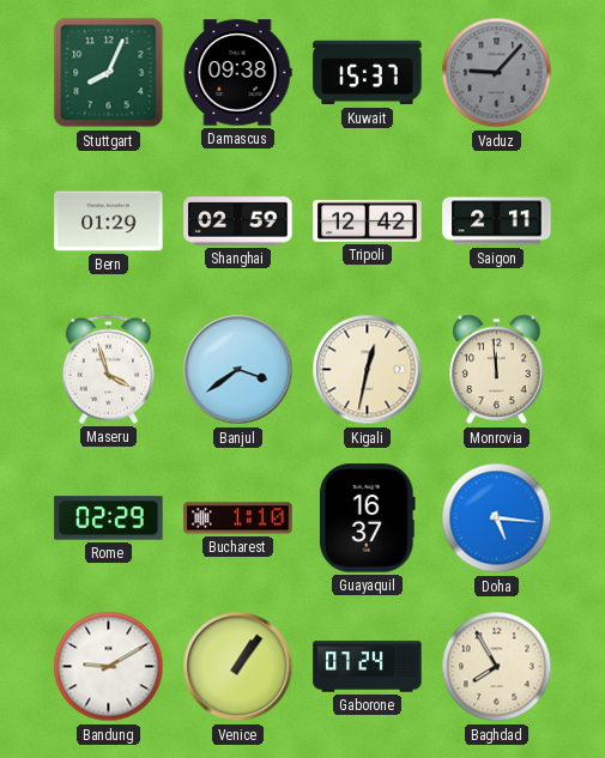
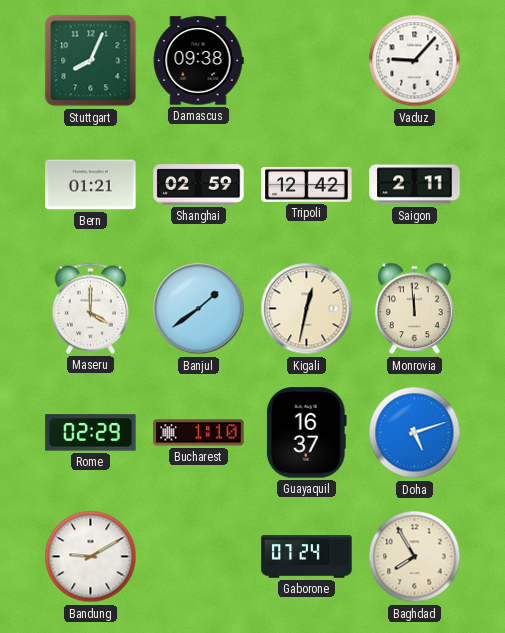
Kuwait: 15:37 -> none (368, 73)
Vaduz dial: grey -> white (415, 61)
Bern: 01:29 -> 01:21 (91, 185)
Maseru: 3:57 -> 4:00 (90, 308)
Banjul: 3:39 -> 1:39 (199, 309)
Doha: 5:16 -> 5:12 (415, 433)
Venice: 1:06 -> none (238, 667)
